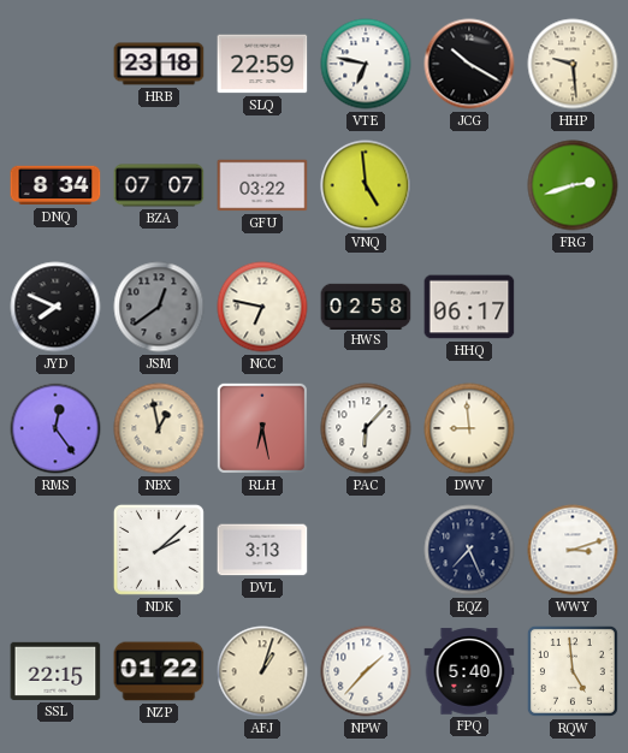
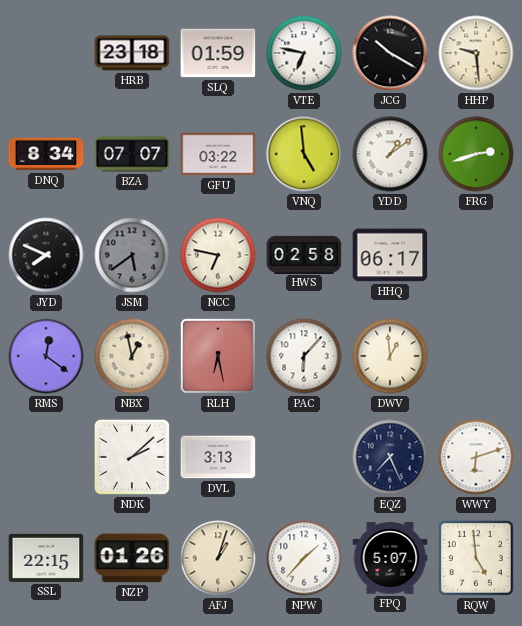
SLQ: 22:59 -> 01:59 (218, 53)
YDD: none -> 1:09 (390, 154)
JSM: 12:39 -> 5:39 (132, 255)
RMS: 12:24 -> 12:21 (46, 356)
DWV: 8:59 -> 12:59 (390, 356)
WWY: 3:12 -> 6:12 (476, 457)
NZP: 01:22 -> 01:26 (132, 558)
FPQ: 5:40 -> 5:07 (390, 558)
